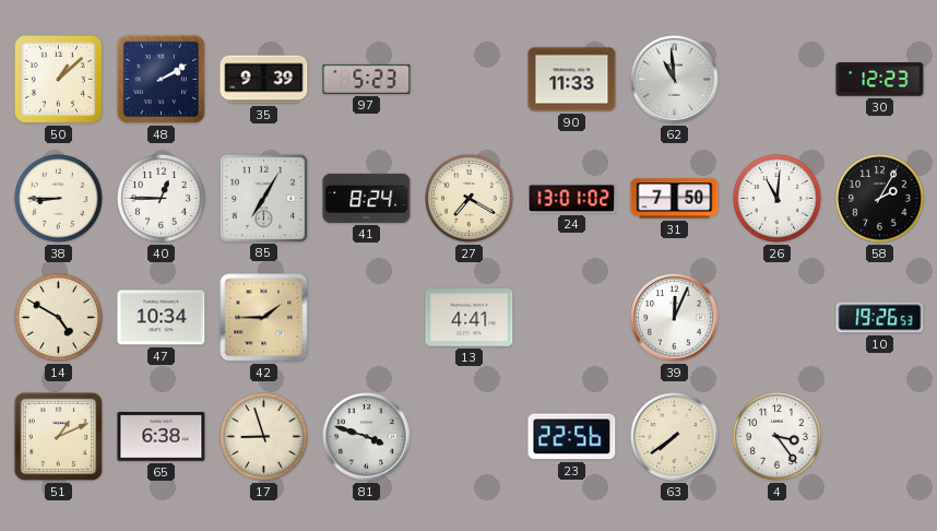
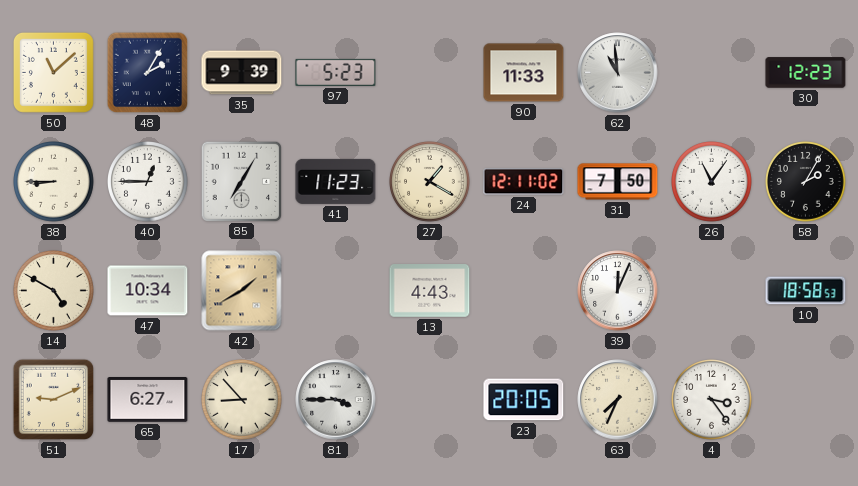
50: 1:08 -> 11:08 (53, 72)
48: 2:10 -> 2:05 (148, 73)
41: 8:24 -> 11:23 (336, 181)
27: 7:20 -> 1:20 (430, 182)
24: 13:01 -> 12:11 (524, 182)
26: 11:01 -> 11:06 (712, 182)
42: 1:45 -> 1:40 (242, 291)
13: 4:41 -> 4:43 (430, 291)
10: 19:26 -> 18:58 (806, 291)
51: 1:11 -> 9:11 (54, 400)
65: 6:38 -> 6:27 (148, 400)
17: 8:57 -> 8:53 (242, 400)
81: 3:48 -> 3:45 (336, 400)
23: 22:56 -> 20:05 (524, 400)
63: 7:39 -> 7:34 (618, 400)
